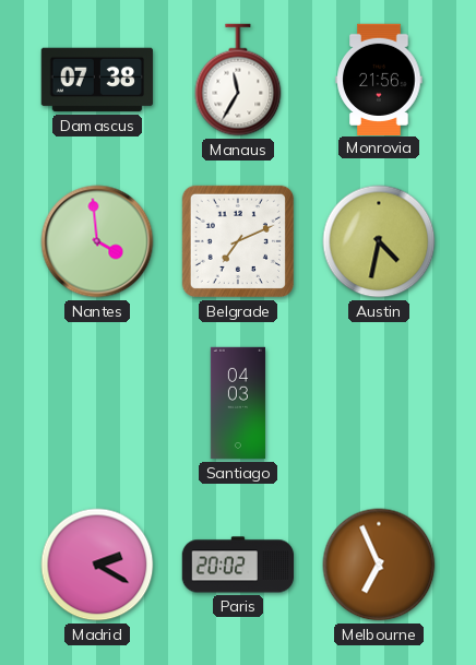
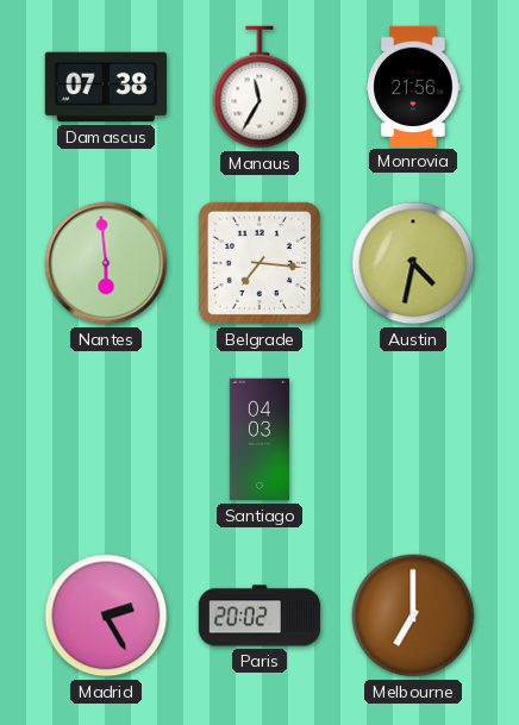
Nantes: 3:59 -> 5:59 (106, 263)
Belgrade: 7:11 -> 7:16 (259, 263)
Madrid: 2:20 -> 2:25 (106, 615)
Melbourne: 6:56 -> 7:00 (413, 615)
